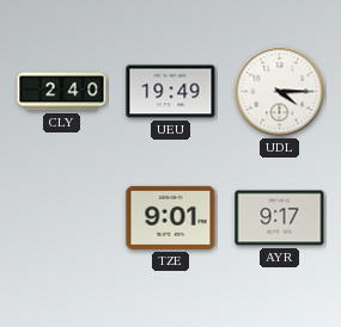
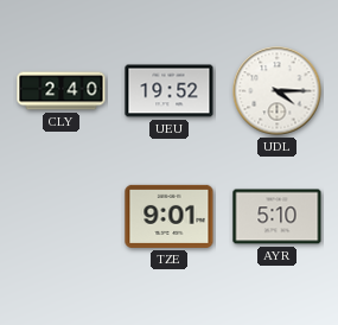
UEU: 19:49 -> 19:52 (170, 91)
AYR: 9:17 -> 5:10 (278, 217)
